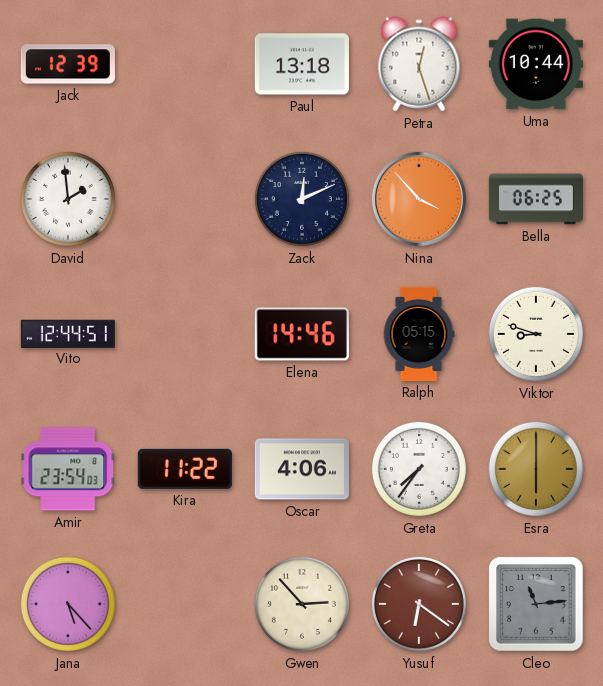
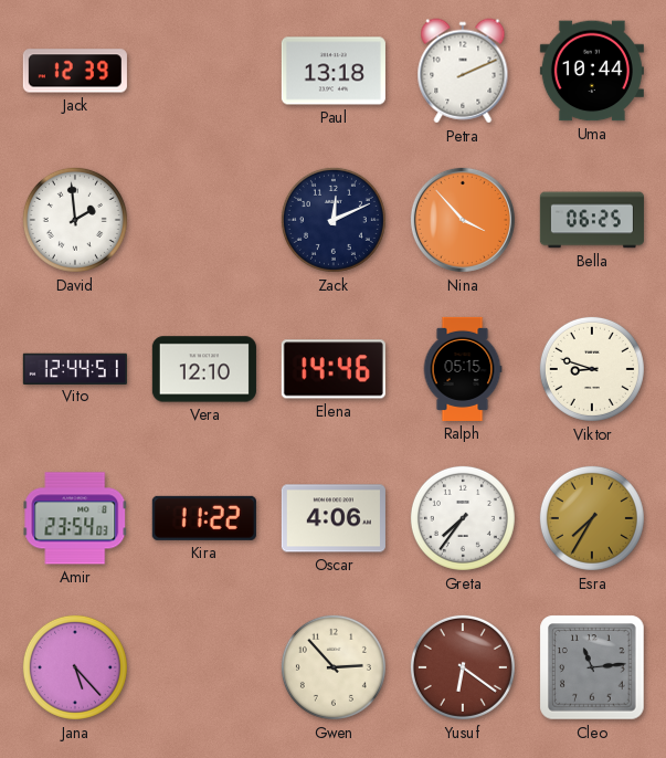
Petra: 12:27 -> 2:11 (463, 71)
Vera: none -> 12:10 (204, 369)
Esra: 6:00 -> 7:35 (592, 518)
